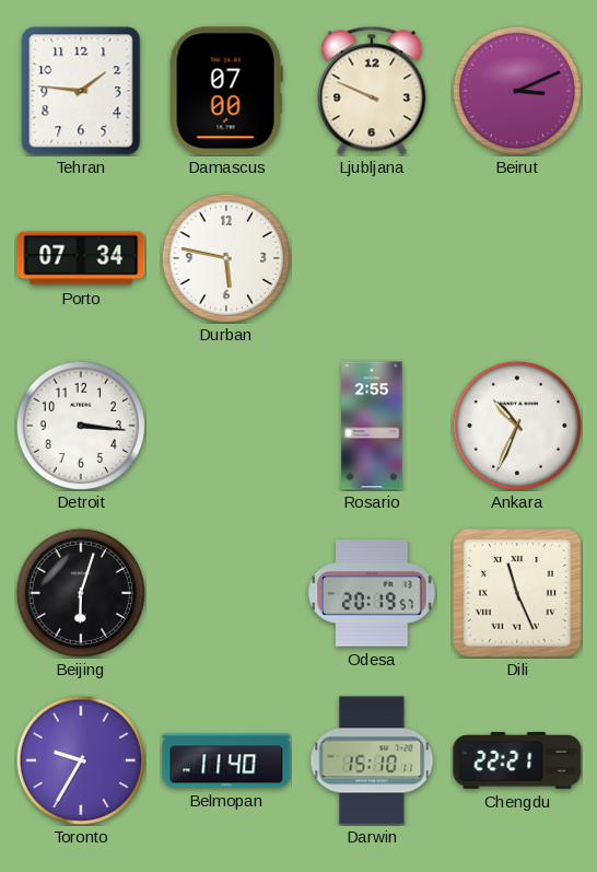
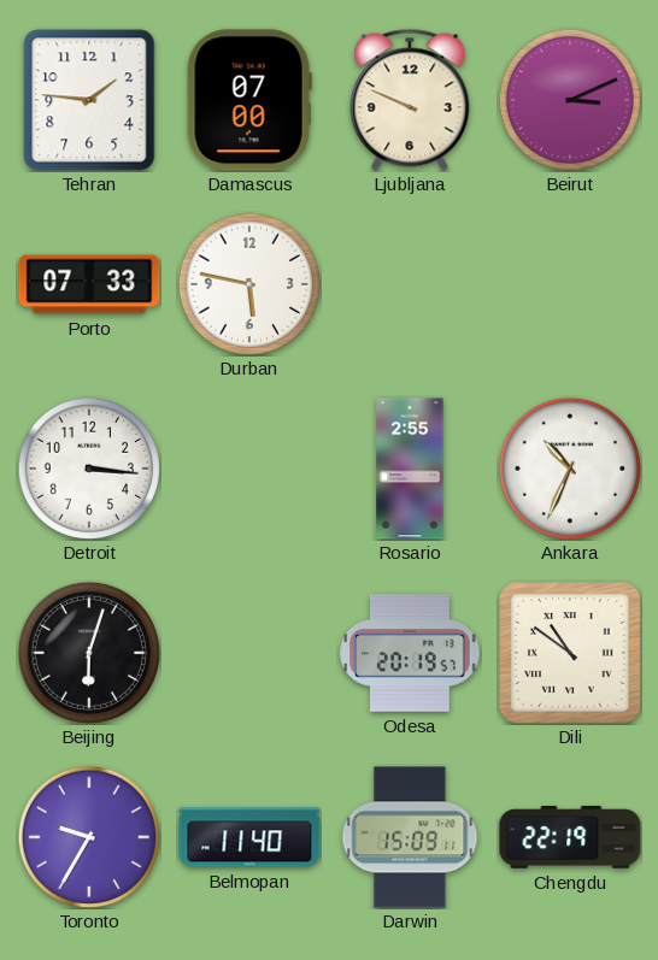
Porto: 07:34 -> 07:33 (89, 284)
Dili: 11:26 -> 10:51 (570, 653)
Darwin: 15:10 -> 15:09 (410, 837)
Chengdu: 22:21 -> 22:19 (570, 837)
